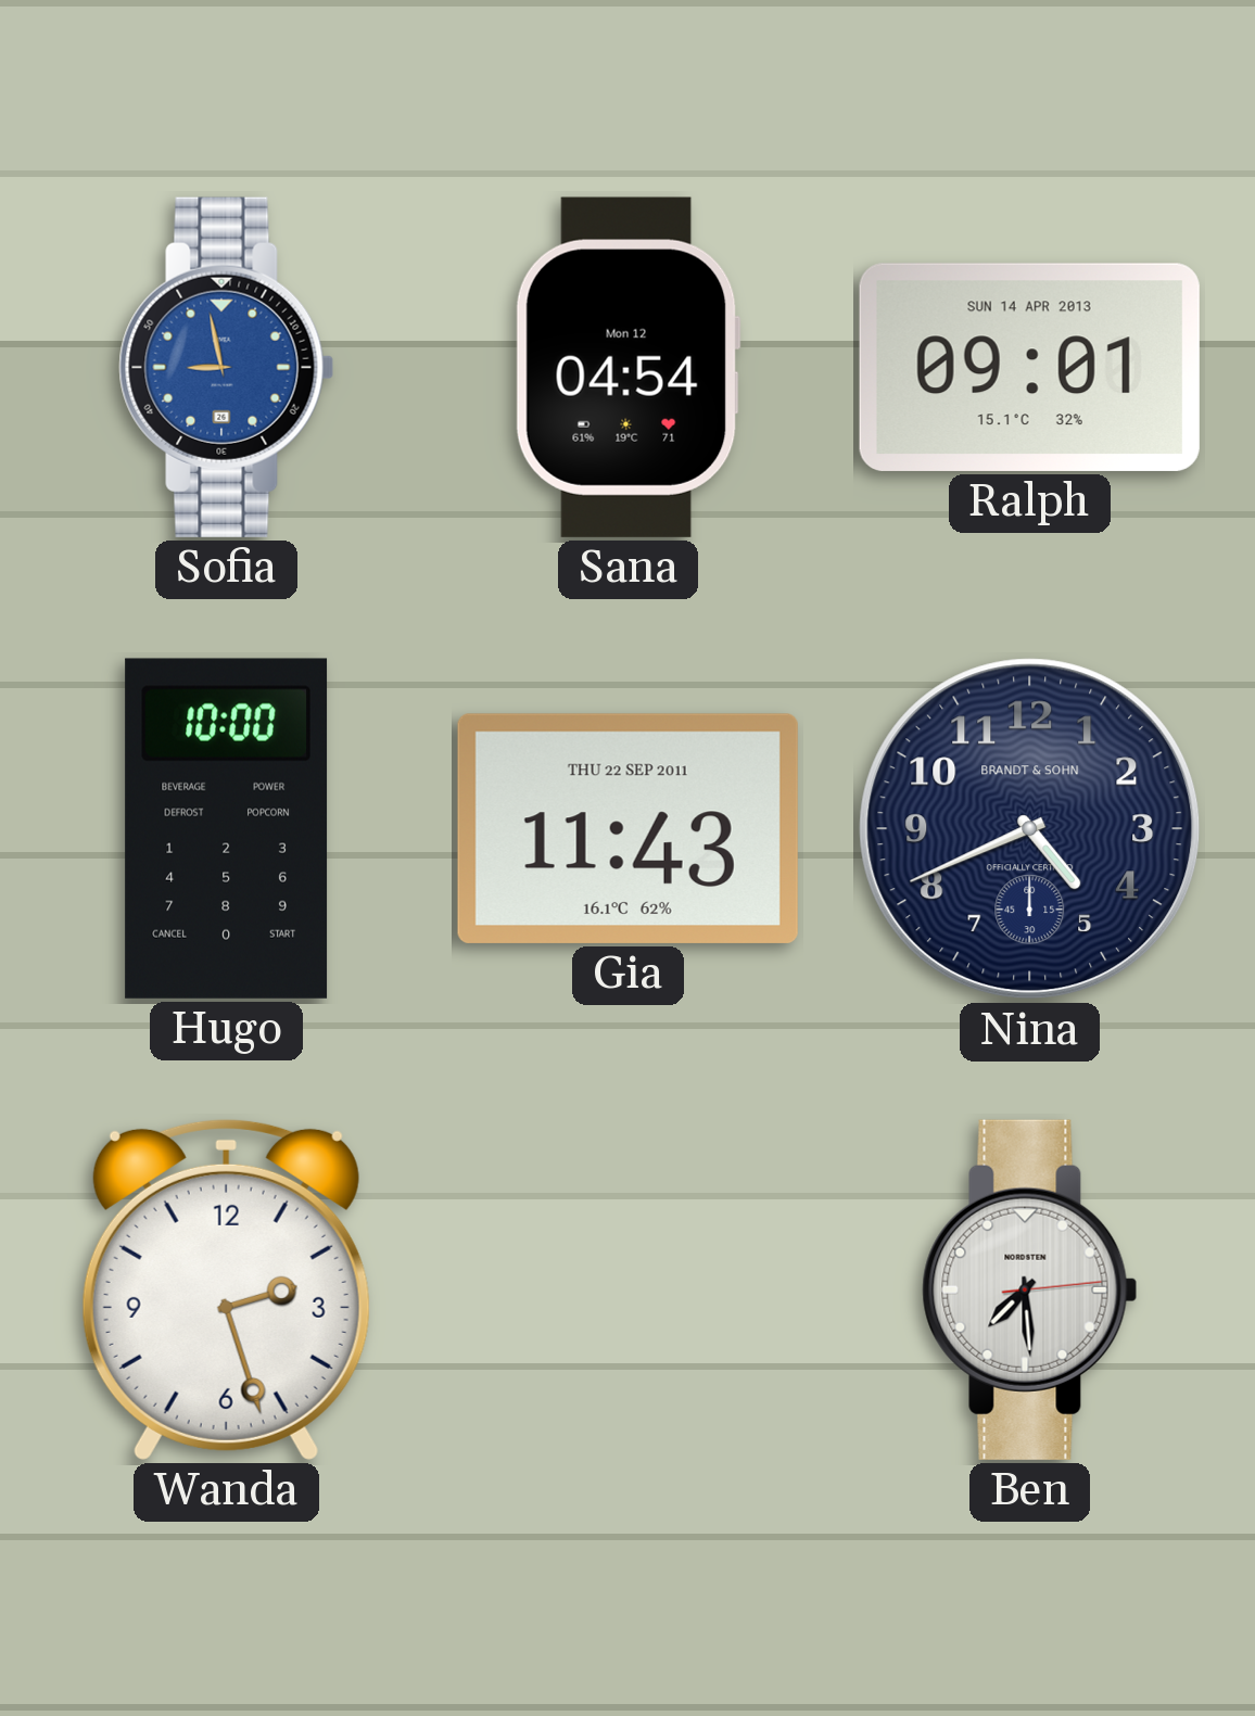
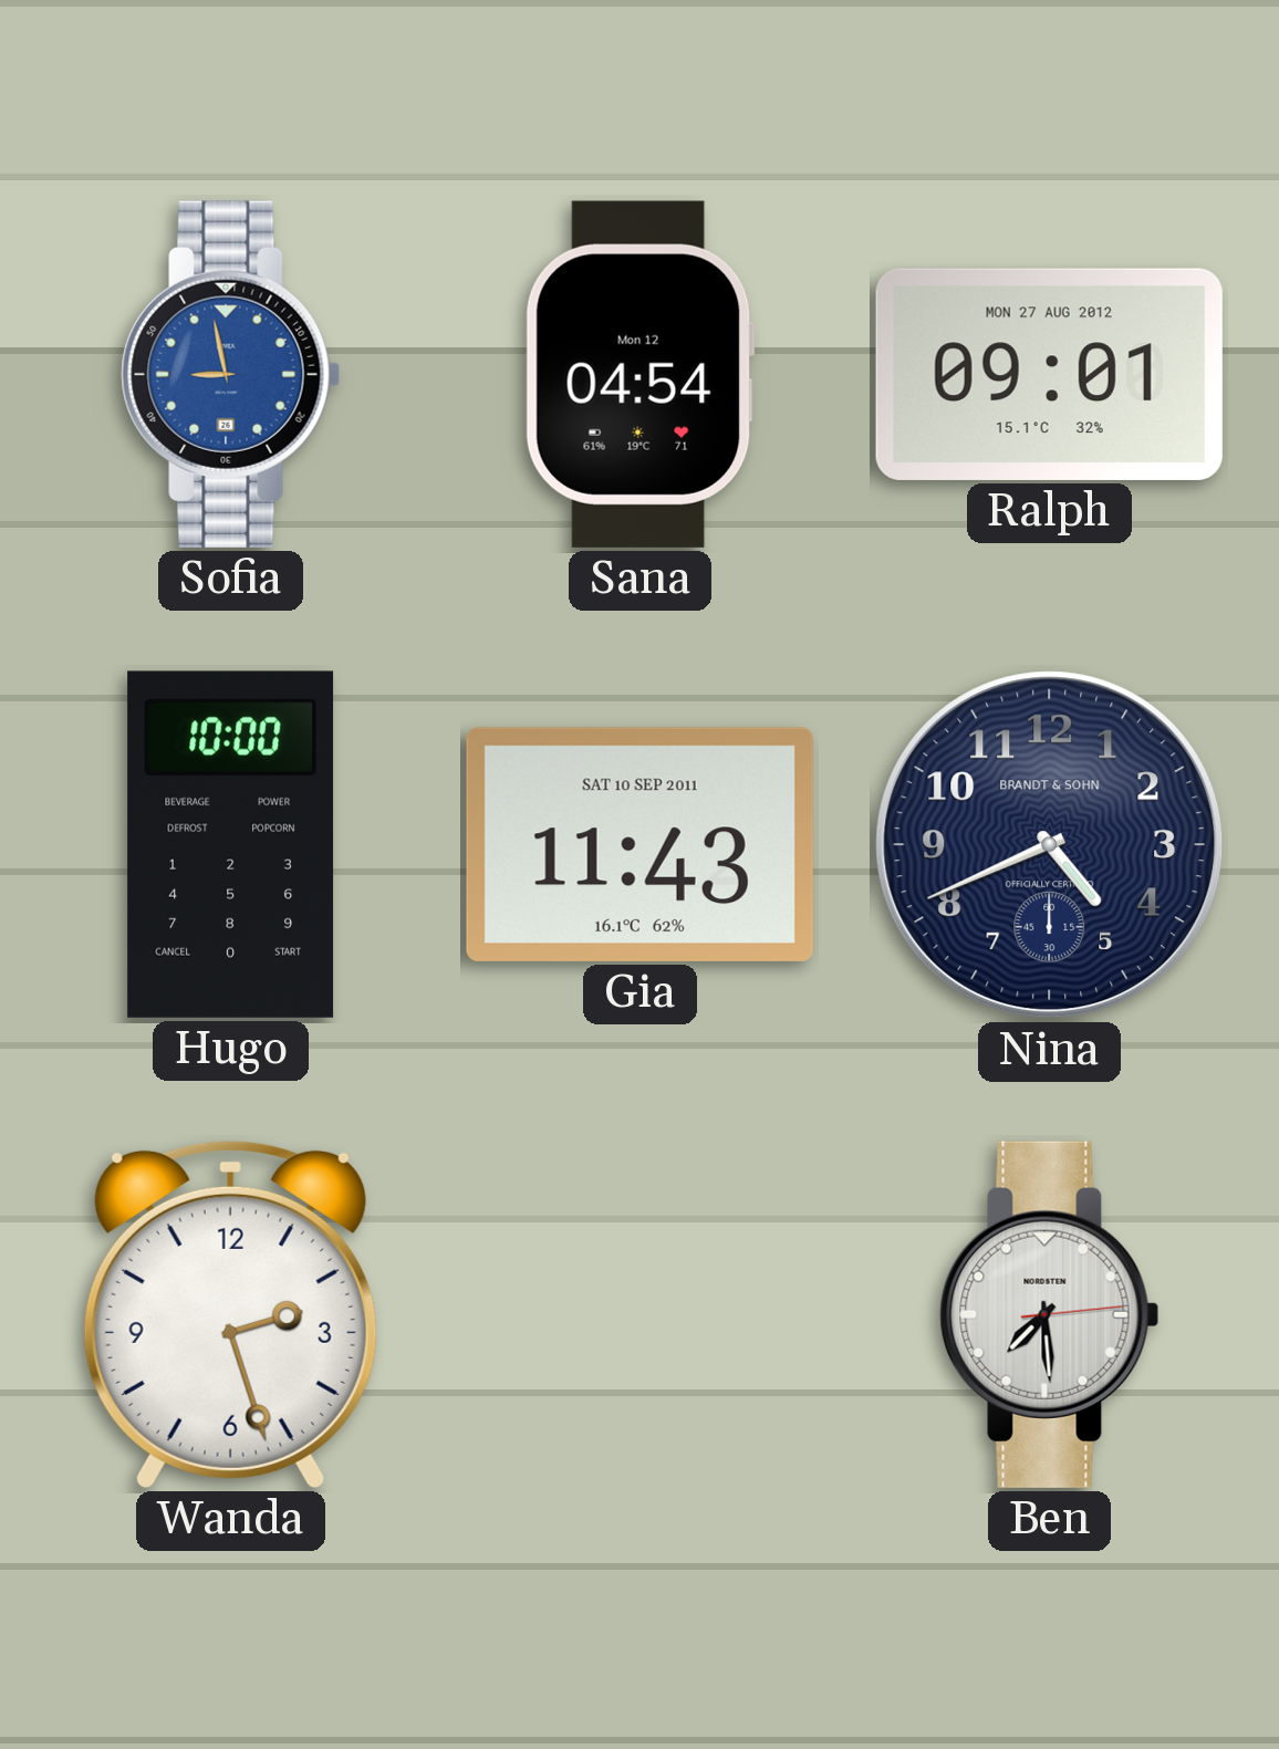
Ralph date: SUN 14 APR 2013 -> MON 27 AUG 2012 (1049, 374)
Gia date: THU 22 SEP 2011 -> SAT 10 SEP 2011 (639, 844)
